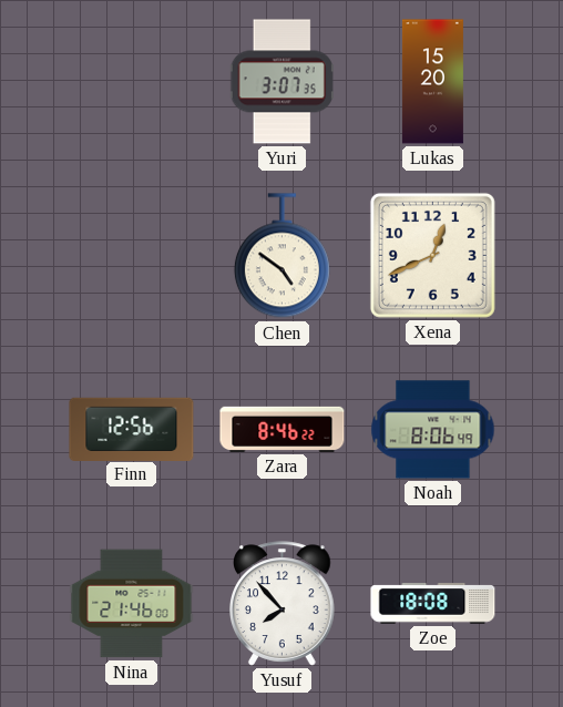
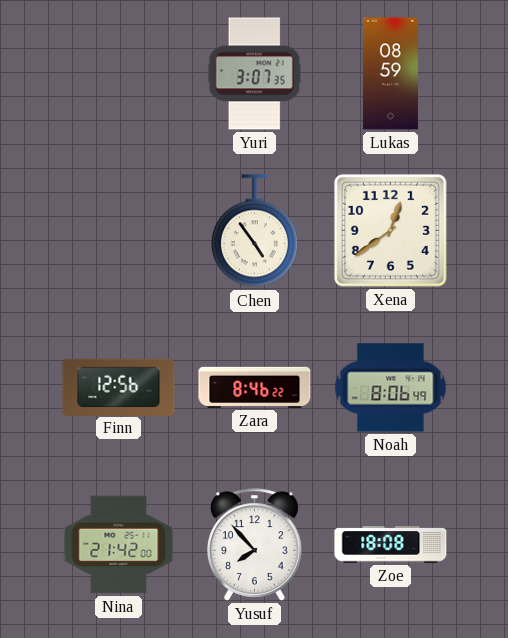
Lukas: 15:20 -> 08:59 (390, 74)
Chen: 4:51 -> 4:54 (254, 231)
Xena: 12:41 -> 12:39 (390, 230)
Nina: 21:46 -> 21:42 (119, 545)
